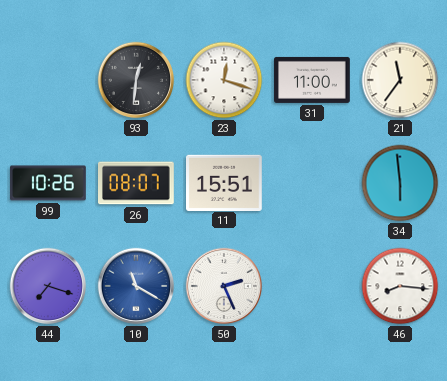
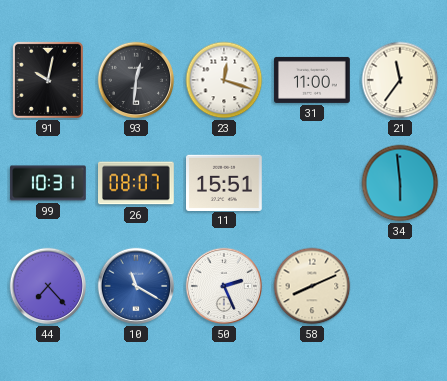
91: none -> 10:02 (48, 80)
99: 10:26 -> 10:31 (48, 183)
44: 7:18 -> 7:23 (48, 286)
58: none -> 8:11 (312, 286)
46: 8:16 -> none (400, 286)
